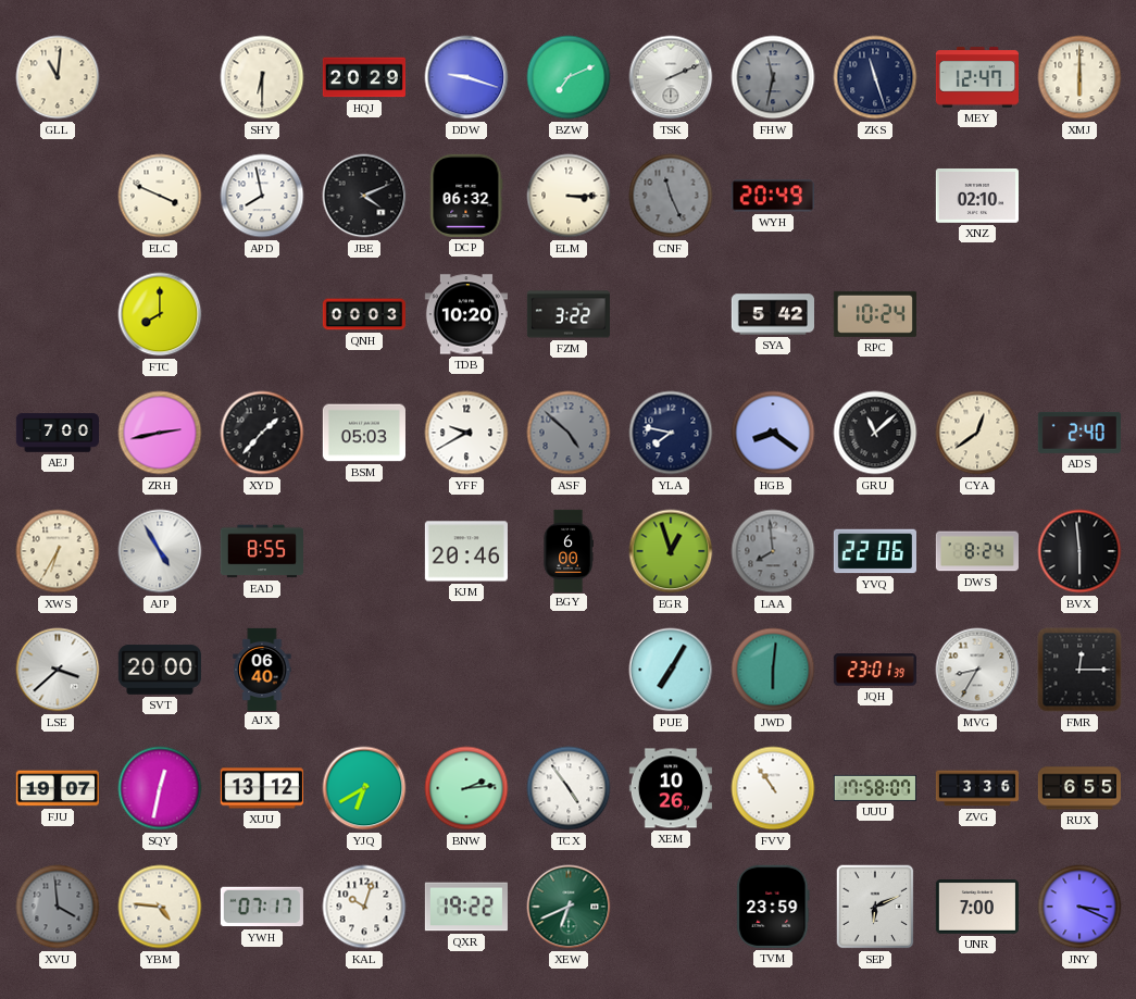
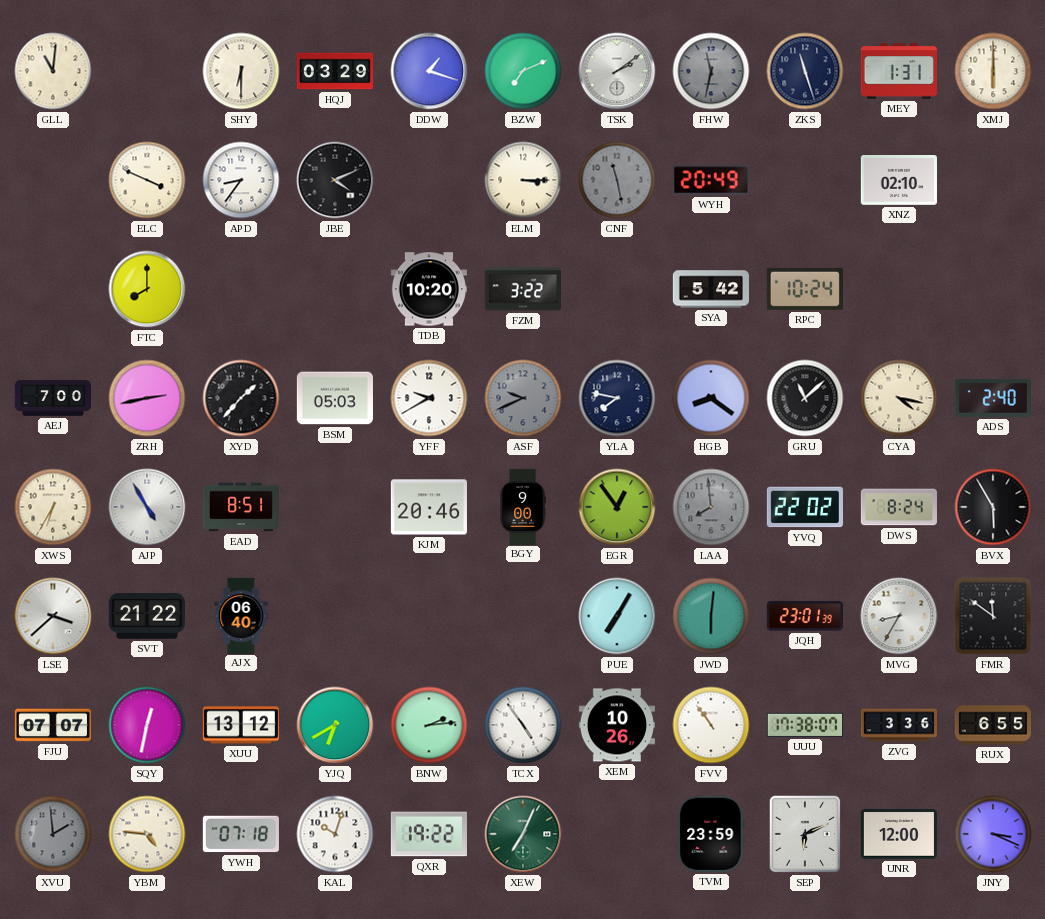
HQJ: 20:29 -> 03:29 (334, 71)
DDW: 9:18 -> 1:18 (429, 71)
TSK: 2:11 -> 2:09 (617, 71)
MEY: 12:47 -> 1:31 (898, 71)
APD: 7:58 -> 8:36 (241, 180)
DCP: 06:32 -> none (466, 196)
CNF: 11:26 -> 11:28 (617, 180)
QNH: 00:03 -> none (363, 314)
ASF: 4:52 -> 9:41 (523, 398)
CYA: 12:39 -> 4:17 (899, 398)
EAD: 8:55 -> 8:51 (240, 507)
BGY: 6:00 -> 9:00 (523, 506)
EGR: 12:57 -> 12:54 (617, 507)
YVQ: 22:06 -> 22:02 (805, 507)
BVX: 5:59 -> 5:55 (993, 507)
SVT: 20:00 -> 21:22 (147, 616)
FMR: 12:15 -> 11:51 (993, 616)
FJU: 19:07 -> 07:07 (52, 725)
UUU: 17:58 -> 17:38 (805, 725)
XVU: 3:59 -> 1:59 (53, 834)
YWH: 07:17 -> 07:18 (241, 834)
XEW: 6:41 -> 7:04 (523, 834)
UNR: 7:00 -> 12:00 (899, 835)
